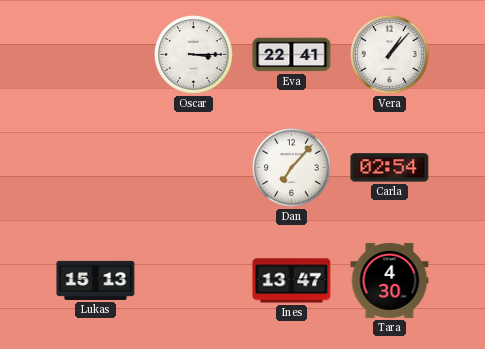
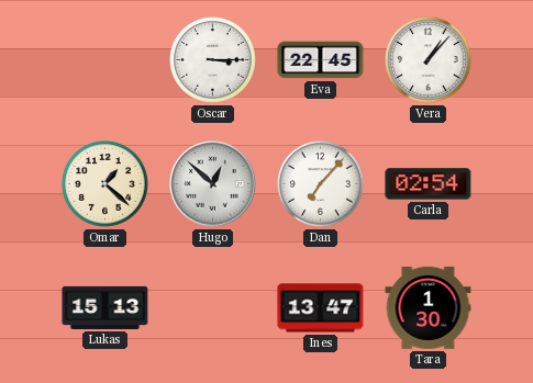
Eva: 22:41 -> 22:45 (321, 60)
Omar: none -> 1:22 (106, 184)
Hugo: none -> 12:52 (213, 184)
Tara: 4:30 -> 1:30 (429, 307)
